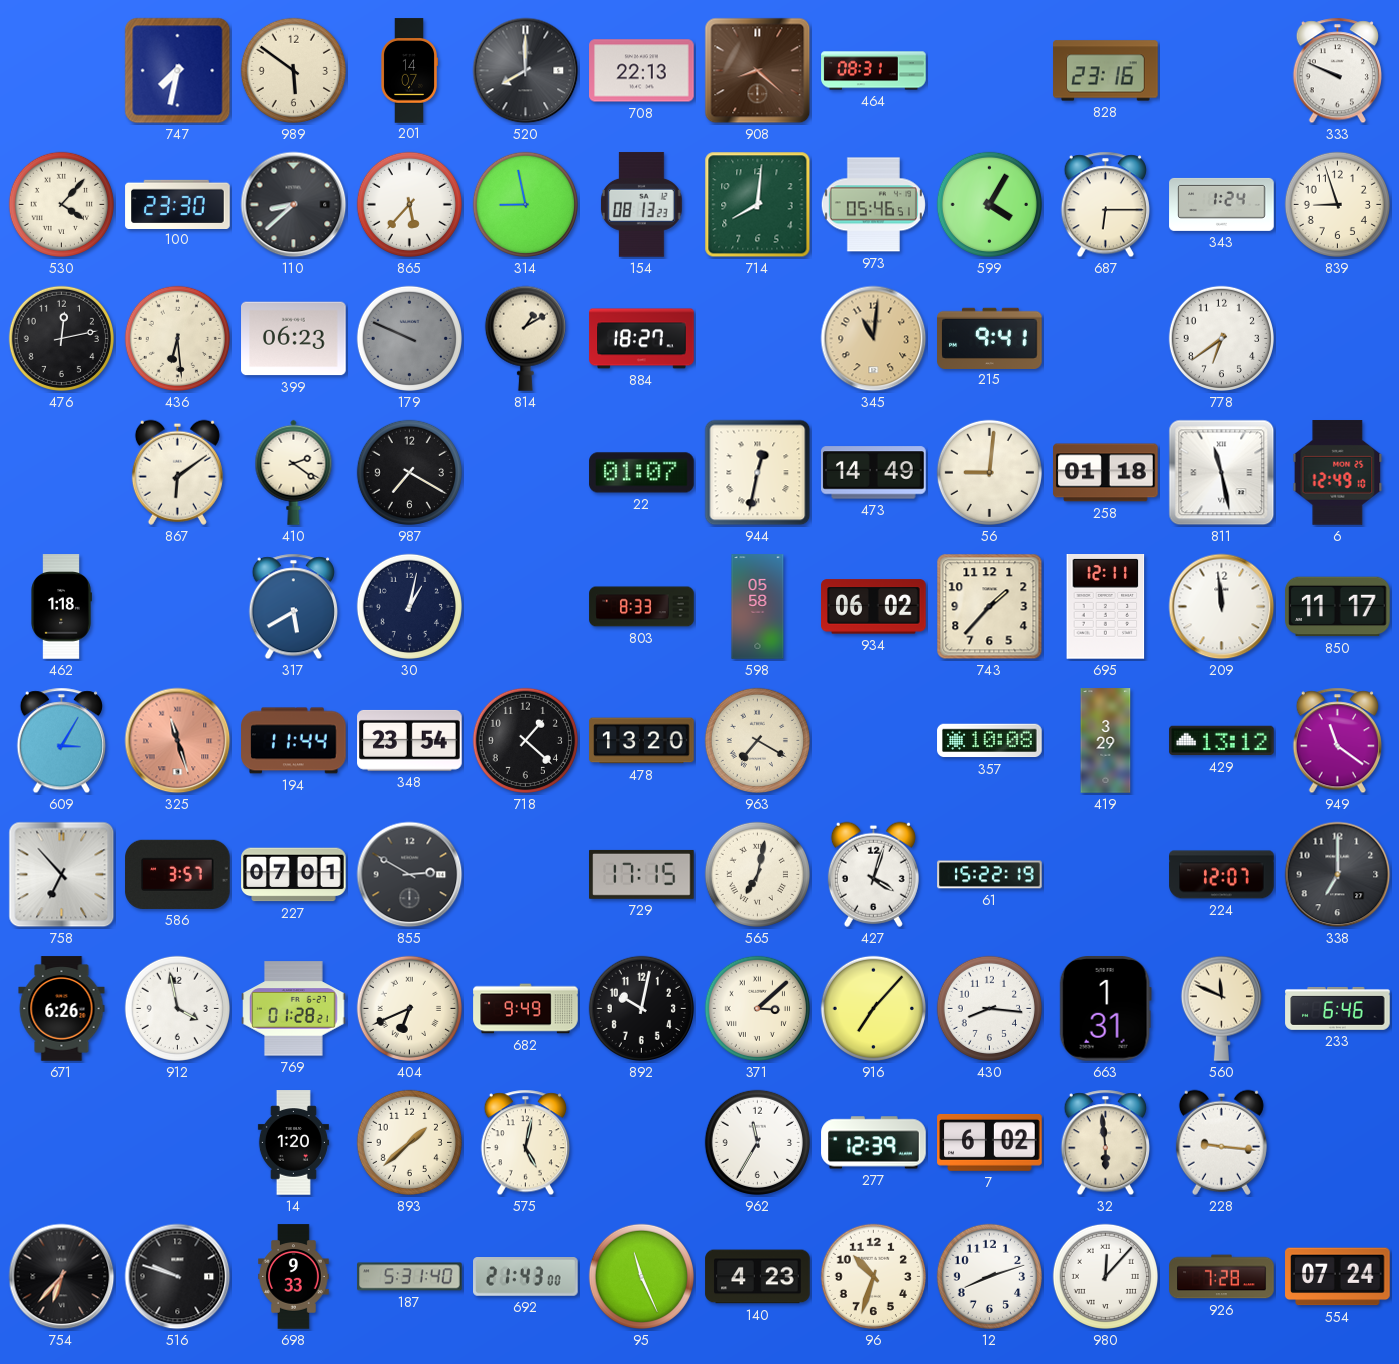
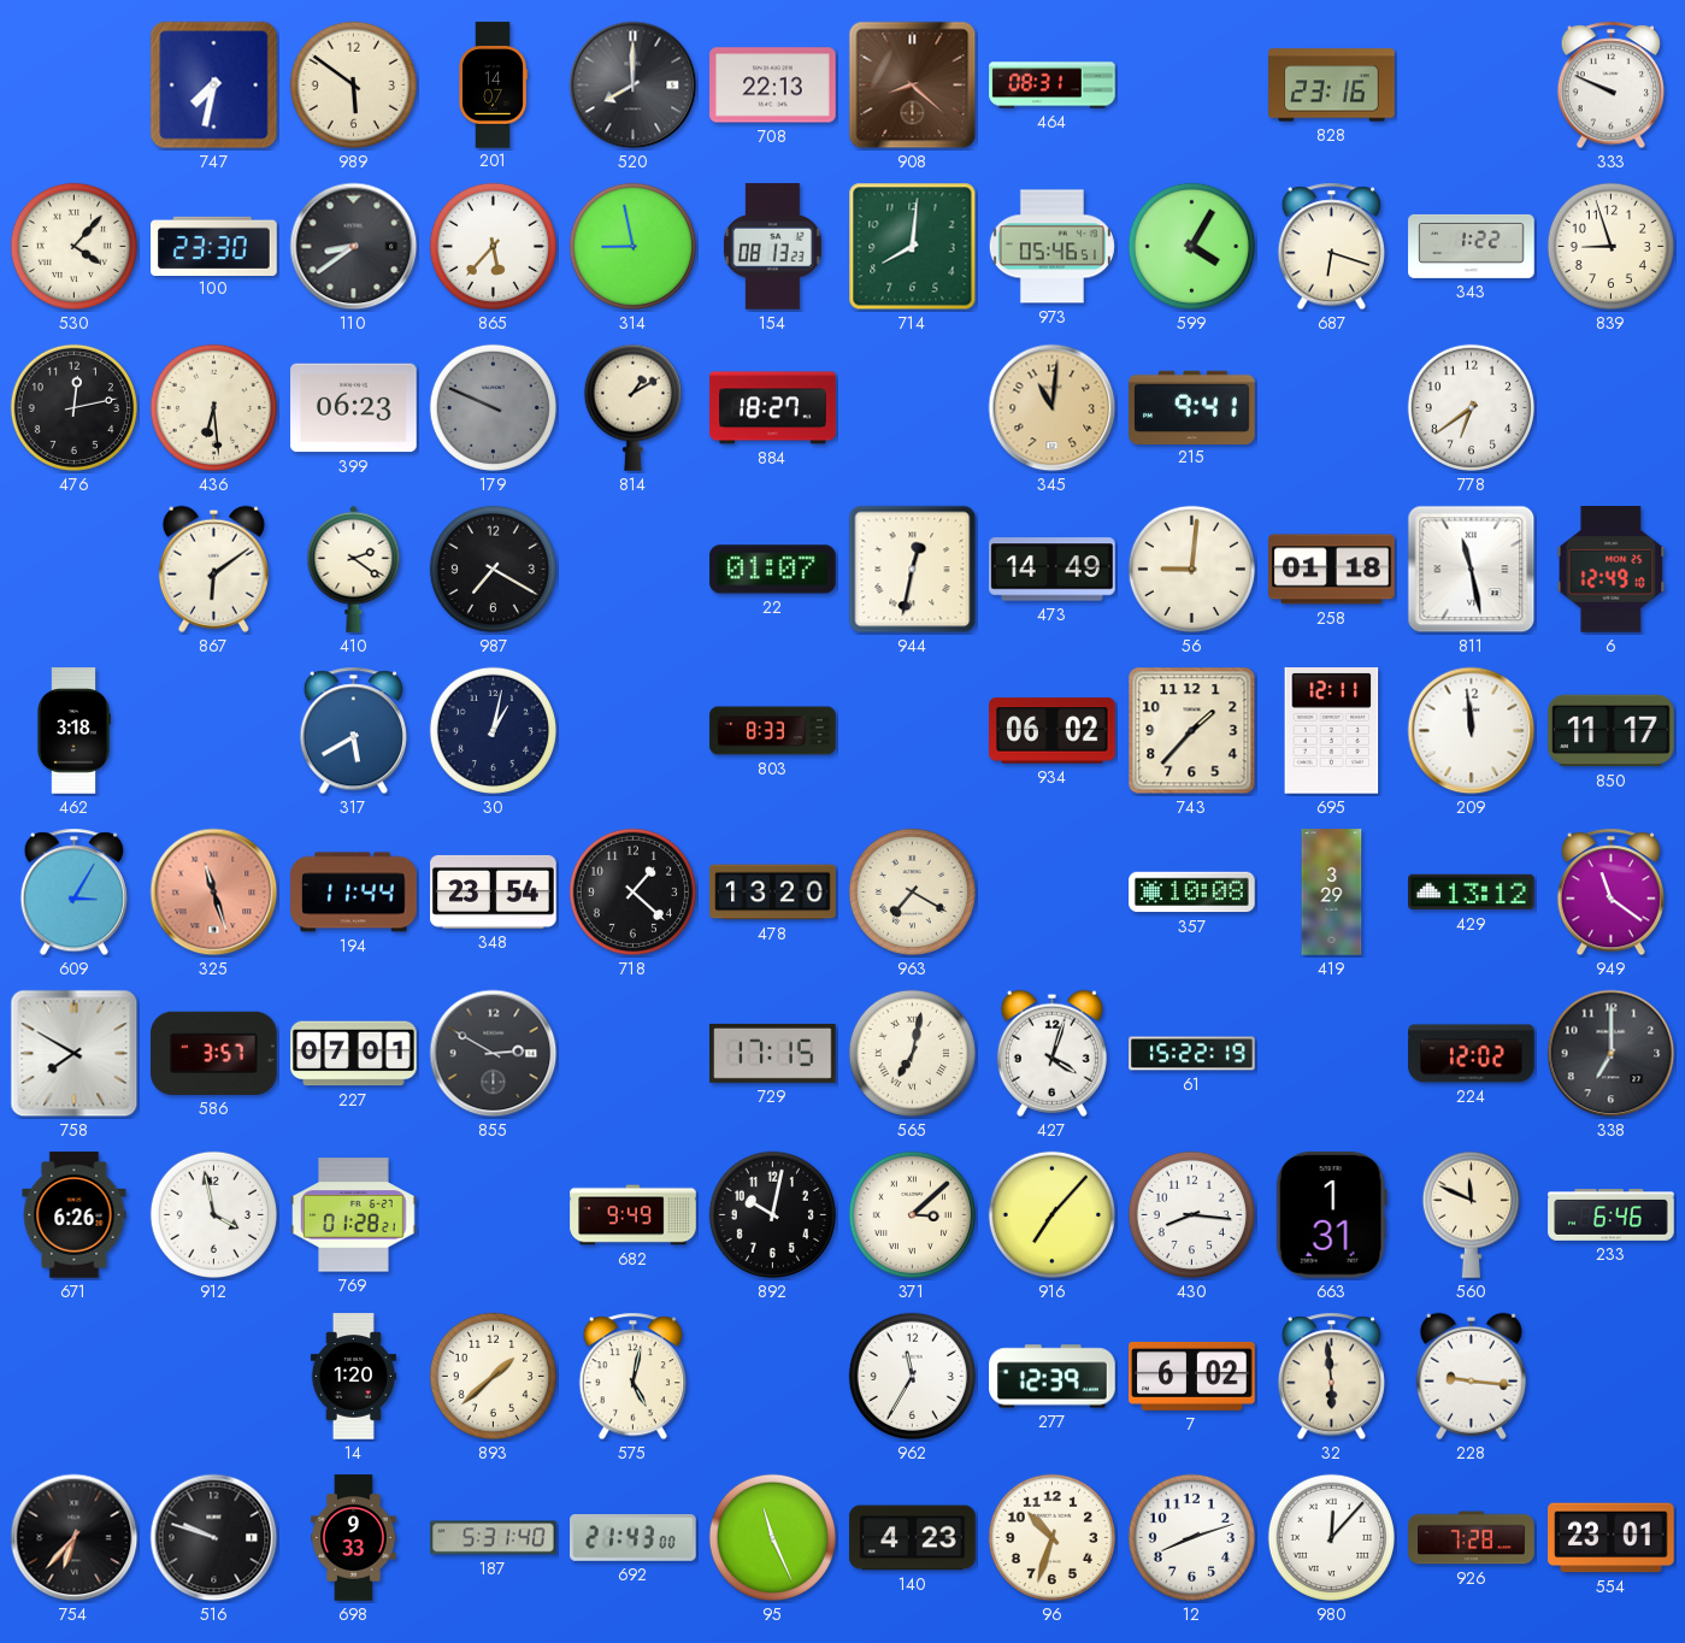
110: 8:38 -> 8:39 (354, 247)
687: 6:15 -> 6:18 (1331, 247)
343: 1:24 -> 1:22 (1472, 246)
462: 1:18 -> 3:18 (73, 731)
598: 05:58 -> none (758, 607)
758: 6:53 -> 7:50 (75, 1054)
224: 12:07 -> 12:02 (1472, 1054)
404: 6:41 -> none (409, 1008)
554: 07:24 -> 23:01 (1612, 1538)
